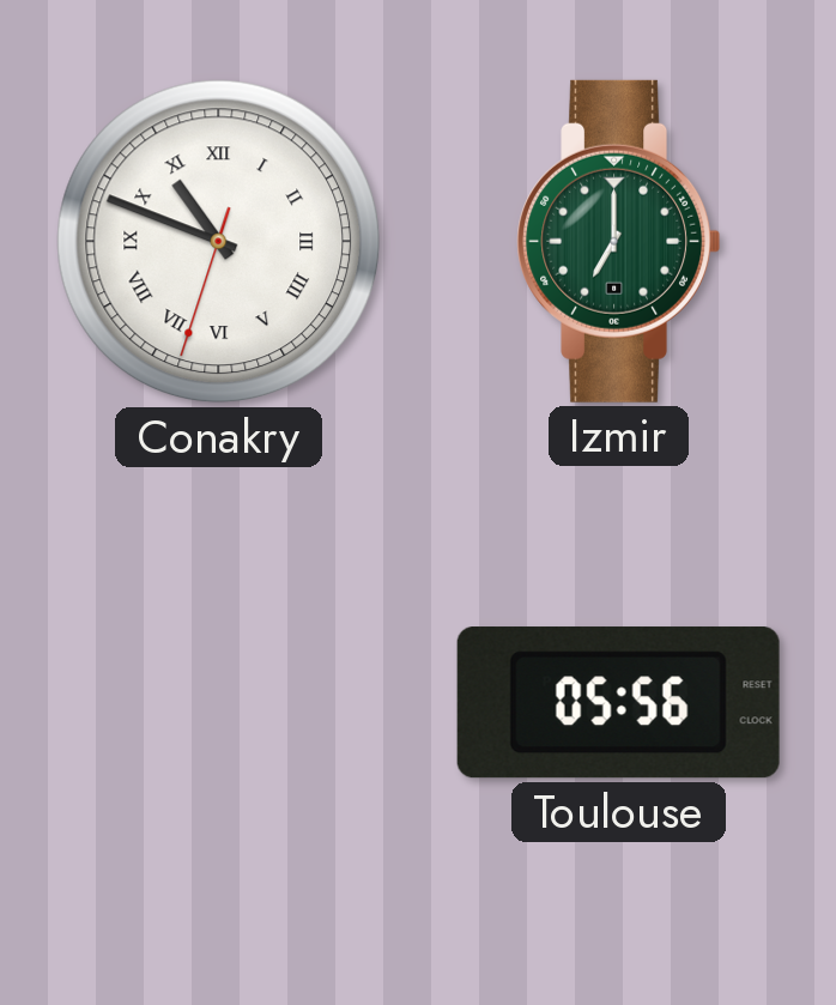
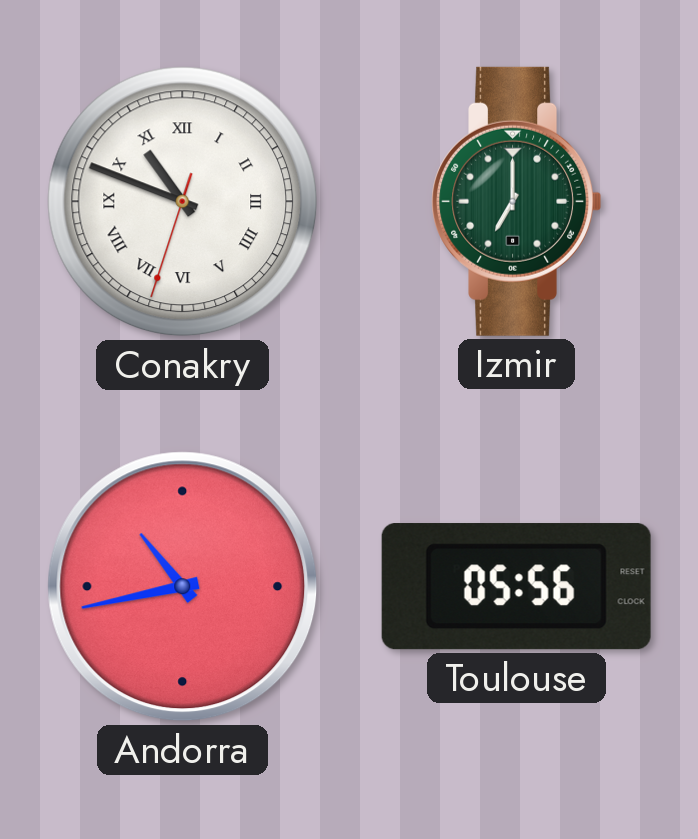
Andorra: none -> 10:43 (183, 587)
